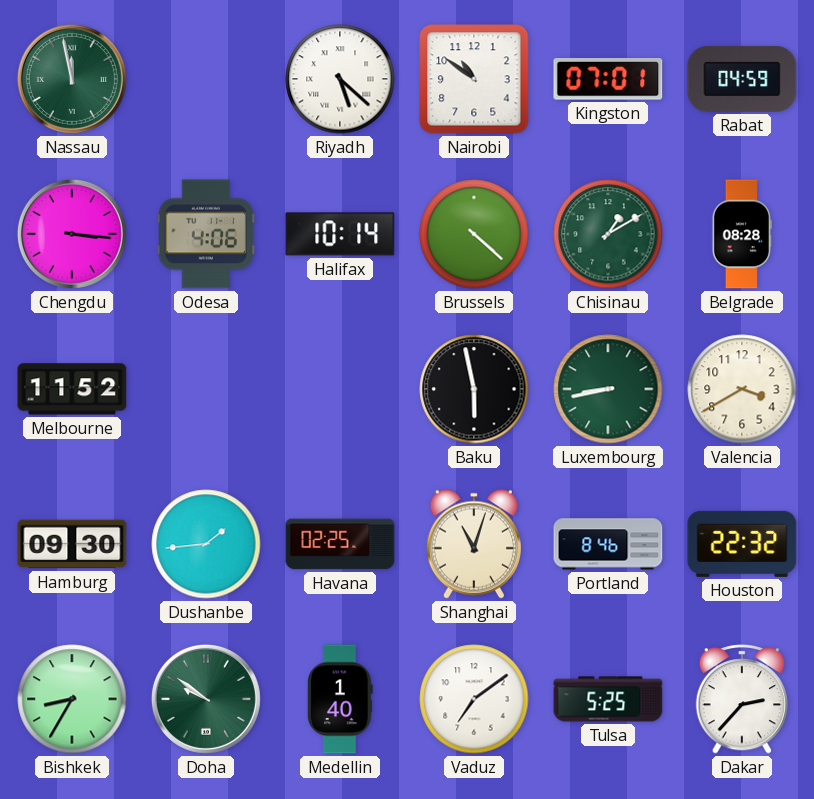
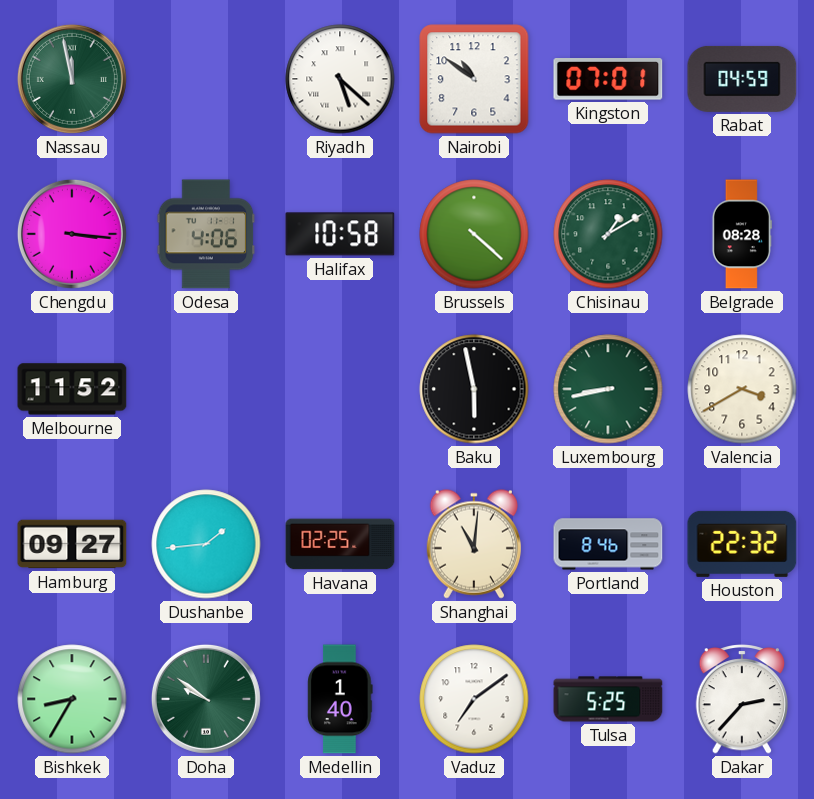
Halifax: 10:14 -> 10:58 (340, 234)
Hamburg: 09:30 -> 09:27 (72, 544)
Shanghai: 11:03 -> 11:01 (474, 544)
